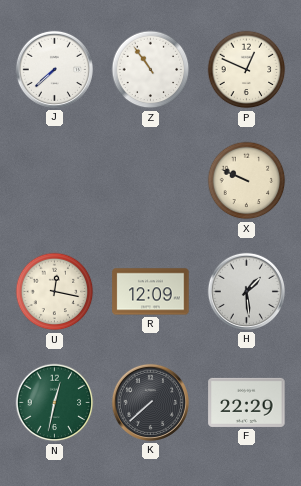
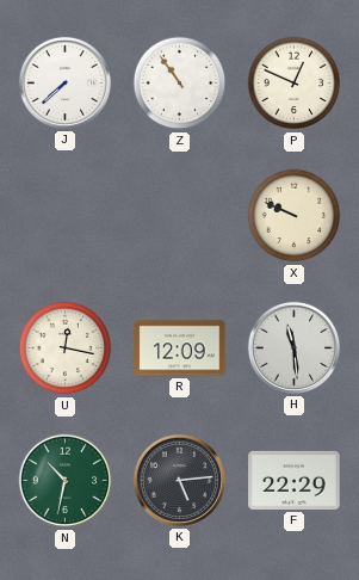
H: 1:29 -> 11:29 (293, 347)
N: 12:32 -> 10:32 (66, 481)
K: 7:38 -> 5:14 (179, 480)
